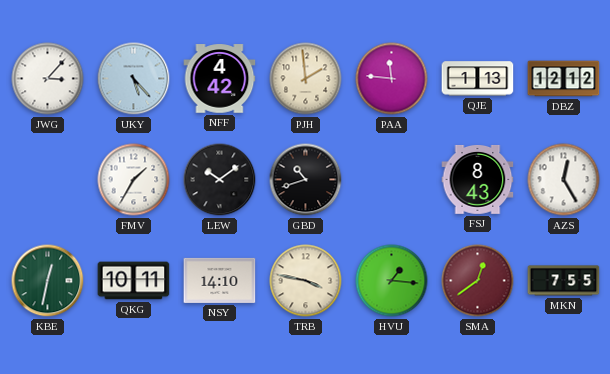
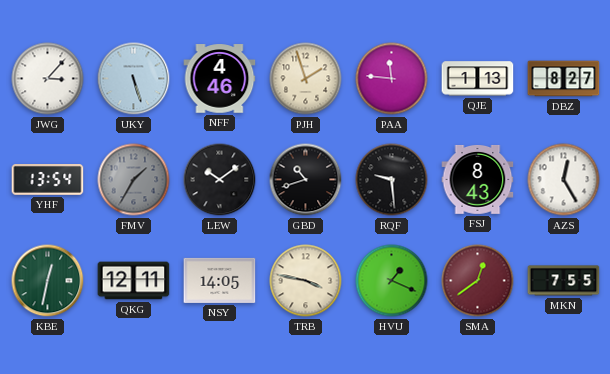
UKY: 5:23 -> 5:27 (134, 79)
NFF: 4:42 -> 4:46 (220, 79)
PJH: 1:59 -> 1:57 (306, 79)
DBZ: 12:12 -> 8:27 (564, 79)
YHF: none -> 13:54 (48, 180)
FMV dial: white -> grey (134, 180)
RQF: none -> 9:29 (392, 180)
QKG: 10:11 -> 12:11 (134, 281)
NSY: 14:10 -> 14:05 (220, 280)
HVU: 1:16 -> 1:19 (392, 281)
